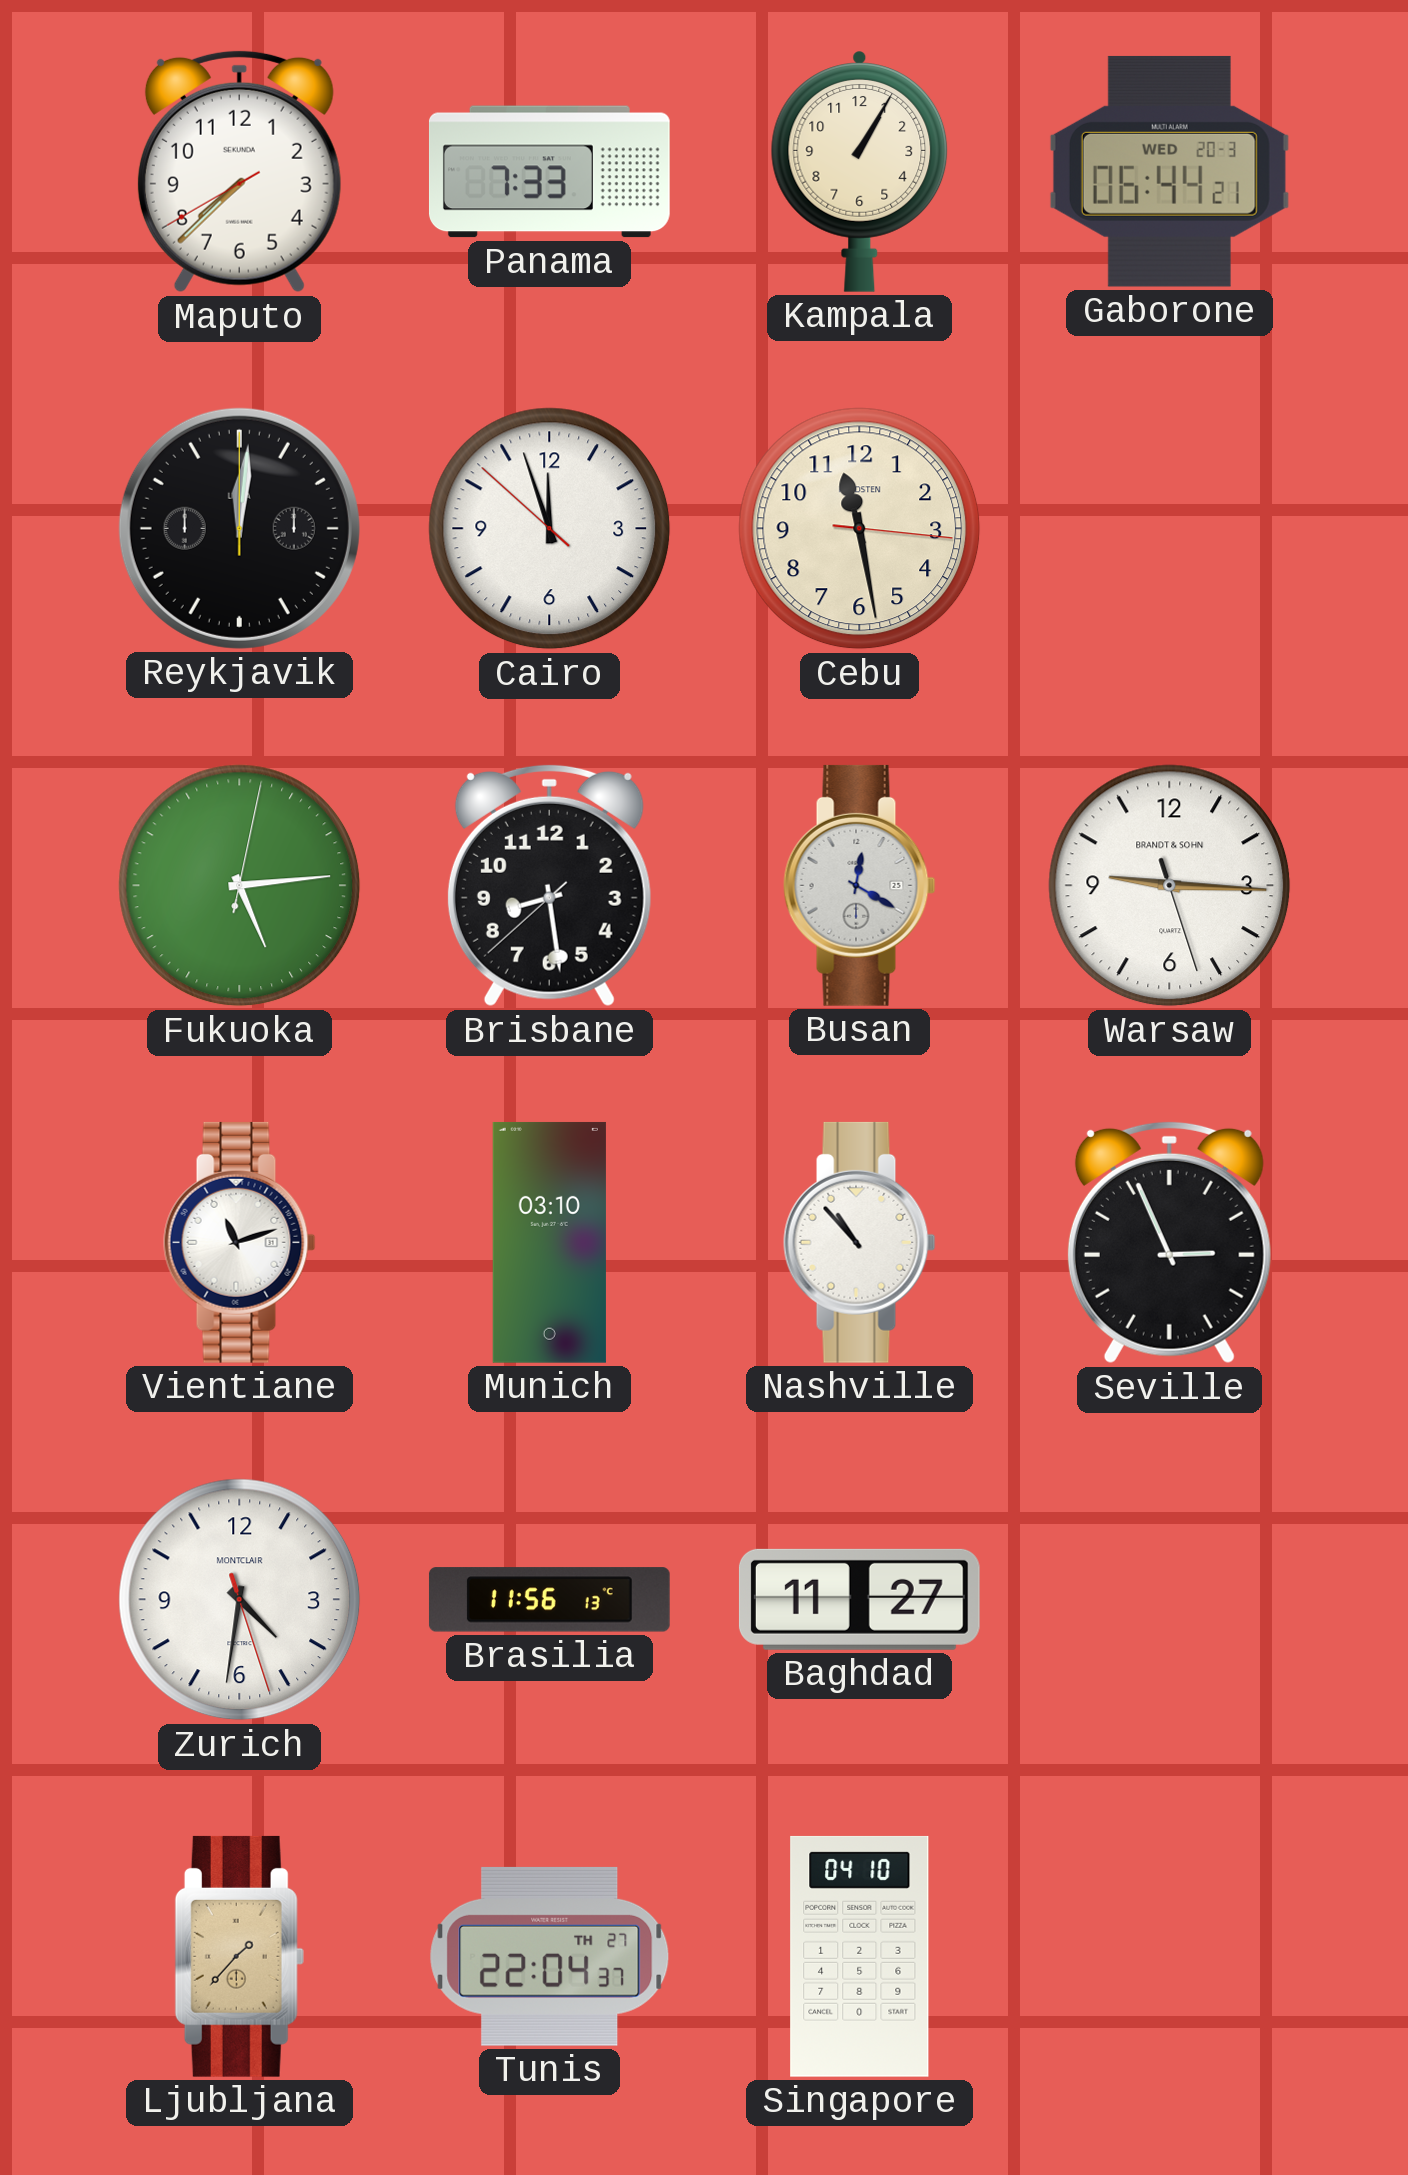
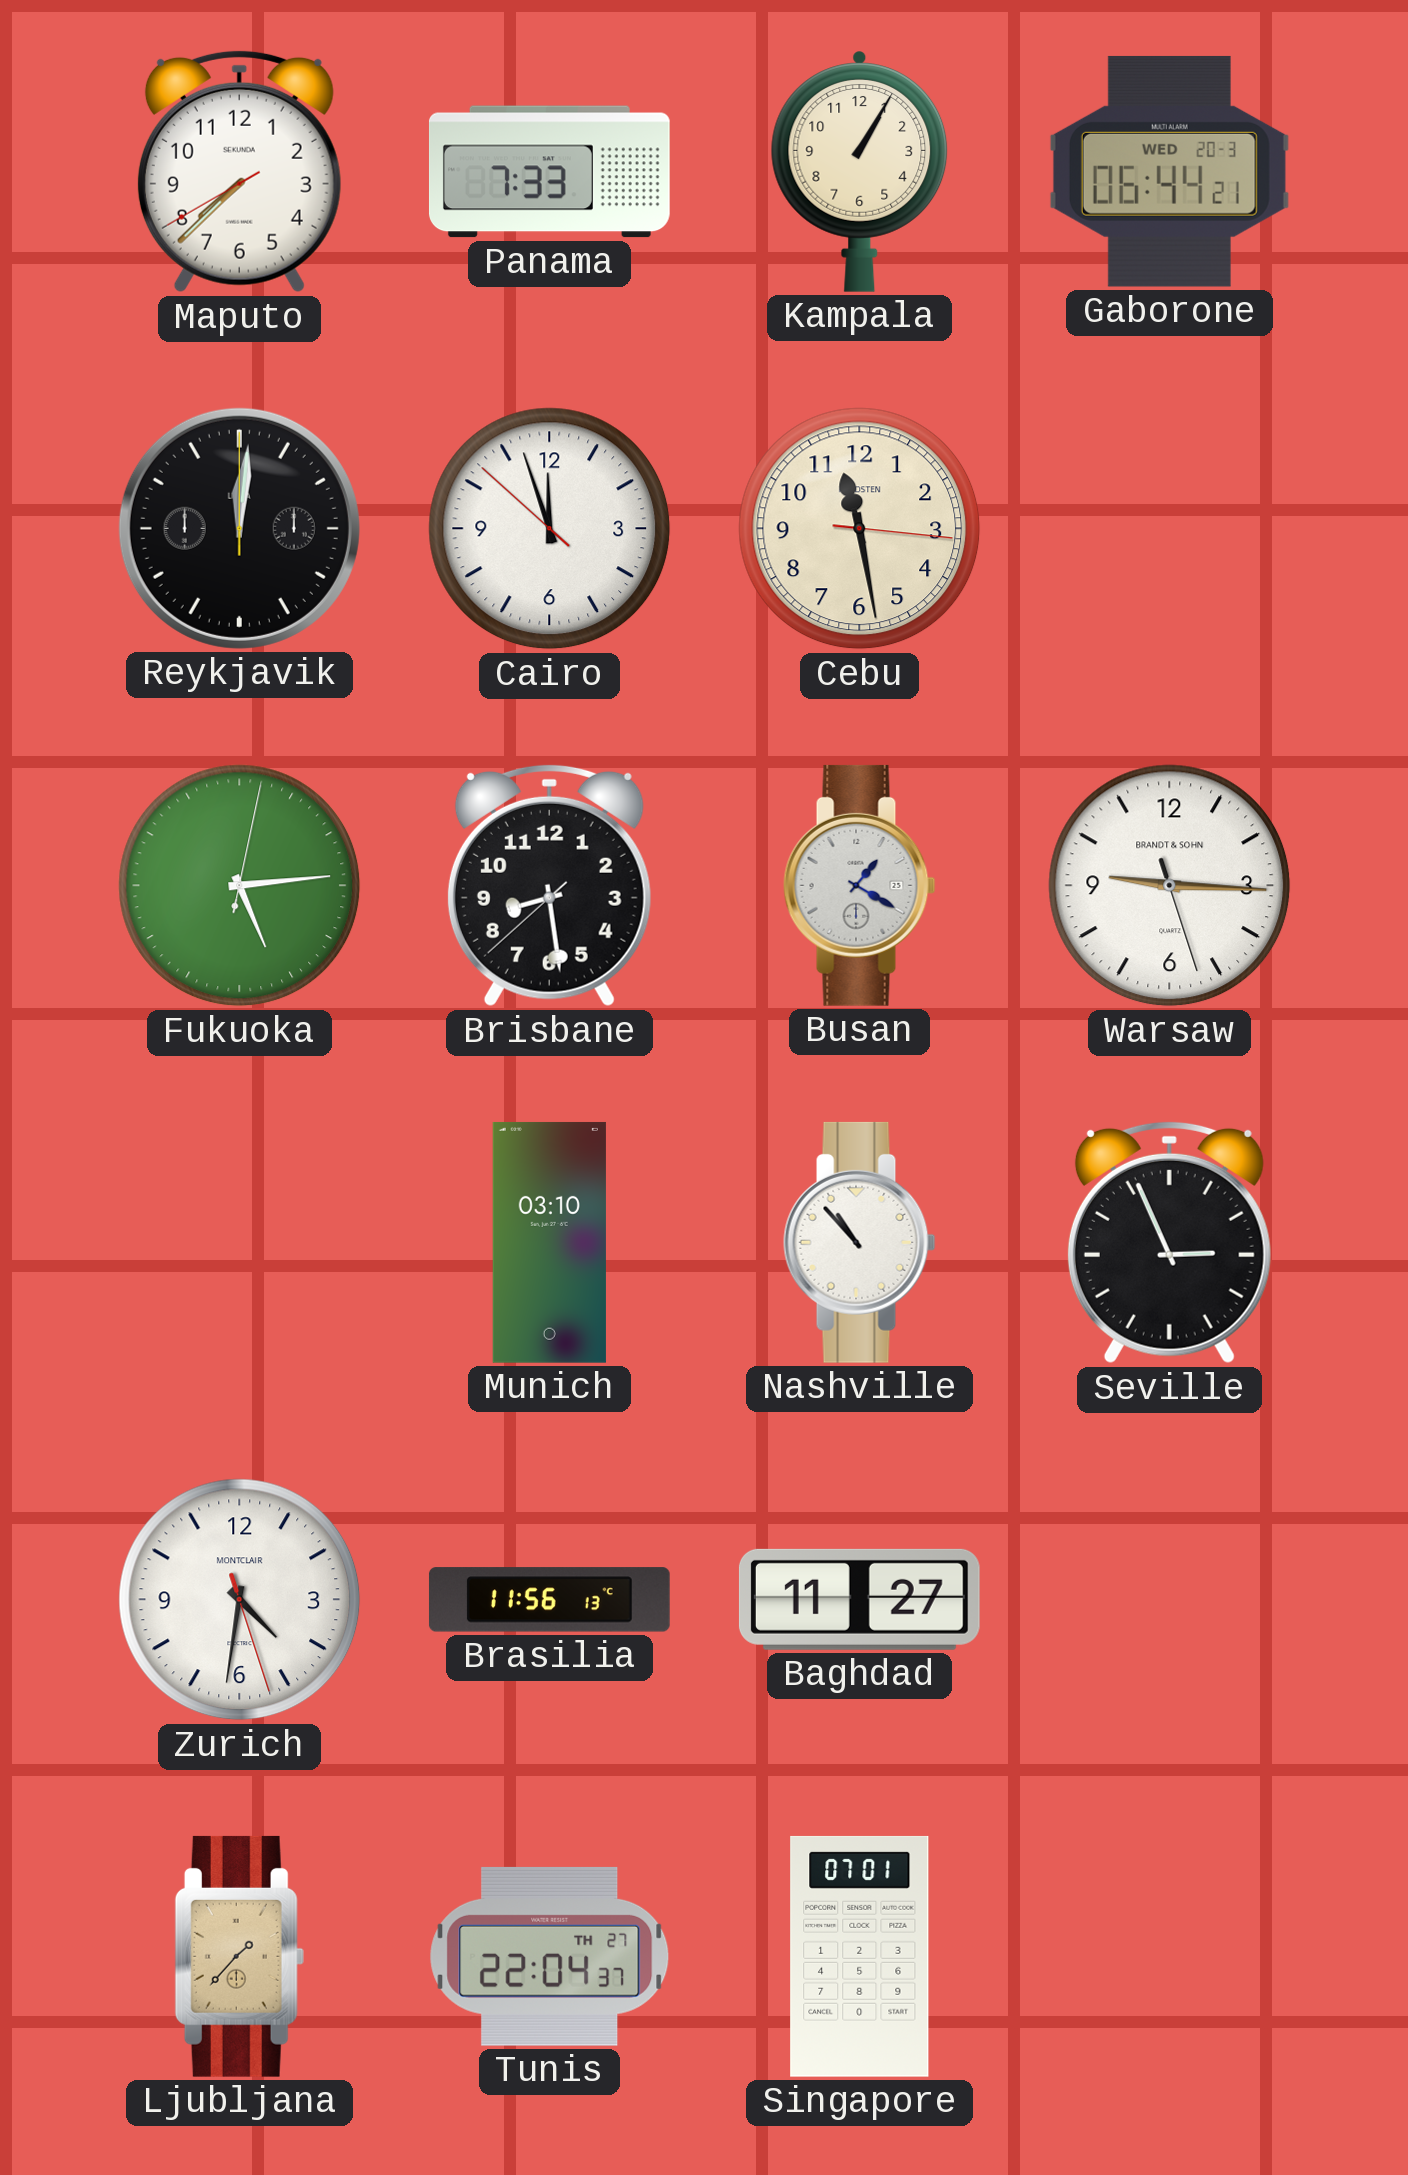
Busan: 12:20 -> 1:20 (860, 885)
Vientiane: 11:12 -> none (240, 1242)
Singapore: 04:10 -> 07:01 (860, 1956)
